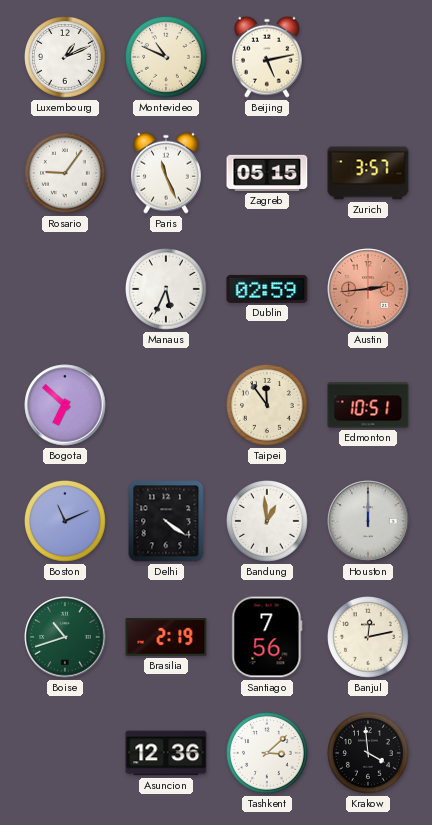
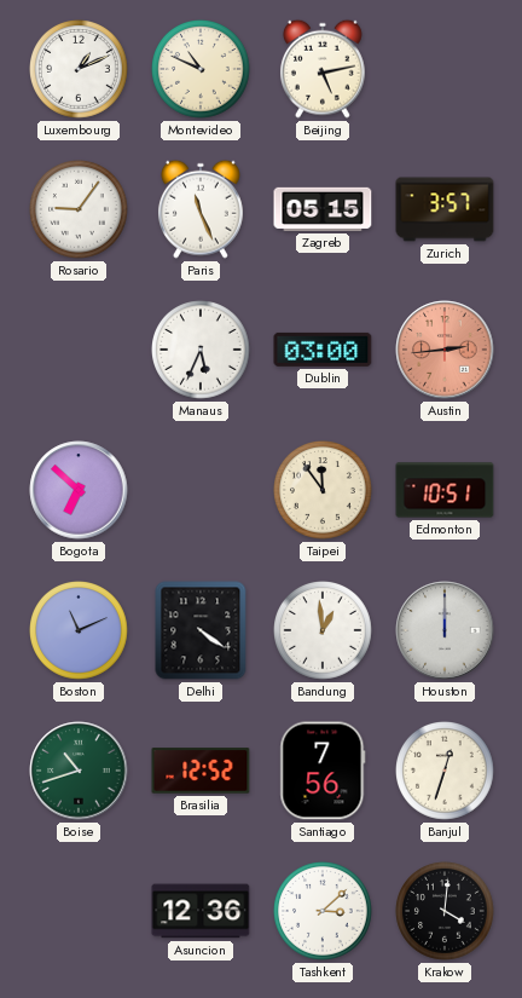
Dublin: 02:59 -> 03:00 (323, 350)
Brasilia: 2:19 -> 12:52 (201, 771)
Banjul: 12:13 -> 12:33 (446, 772)
Krakow: 3:59 -> 4:01 (446, 912)
